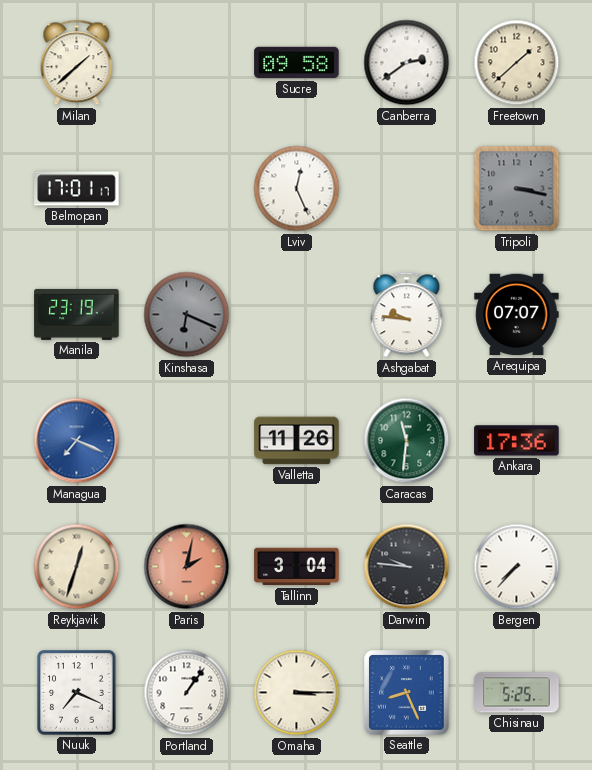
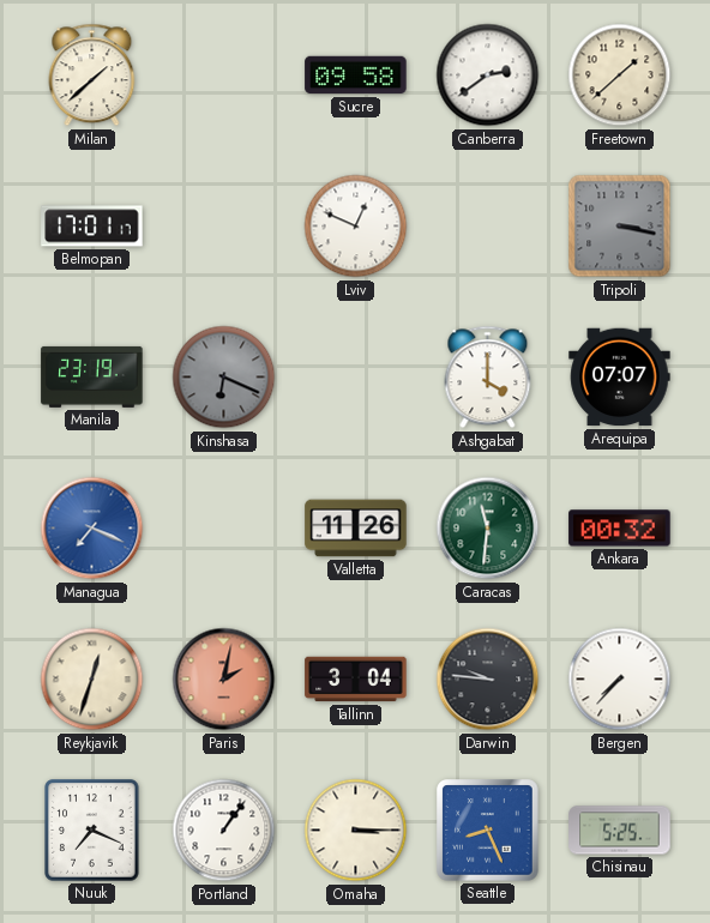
Lviv: 12:26 -> 12:49 (356, 227)
Ashgabat: 9:46 -> 4:00 (488, 378)
Ankara: 17:36 -> 00:32 (620, 529)
